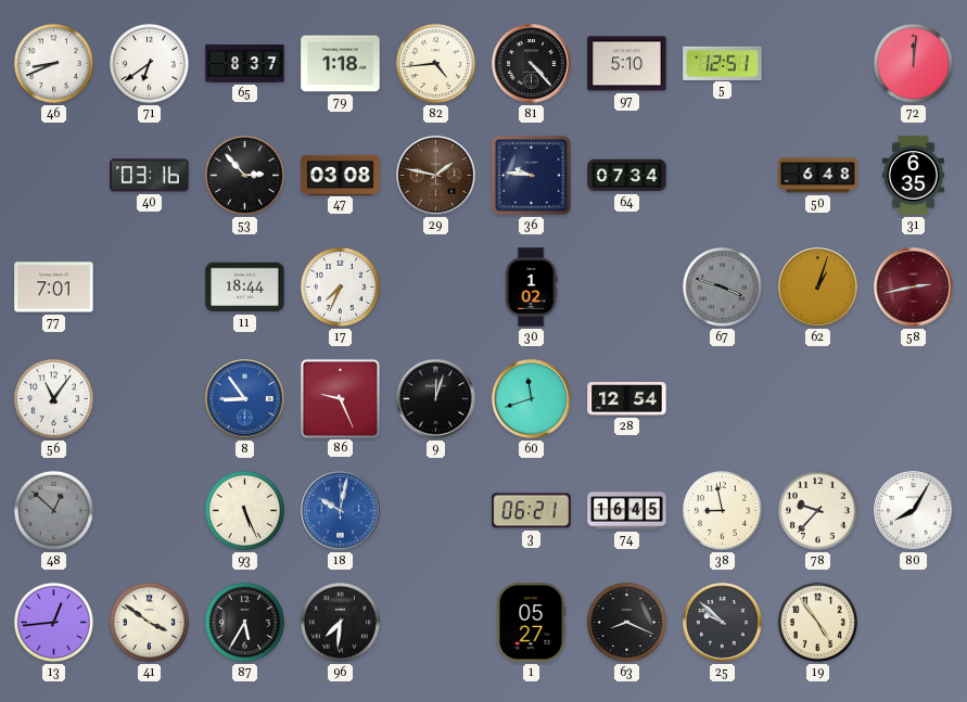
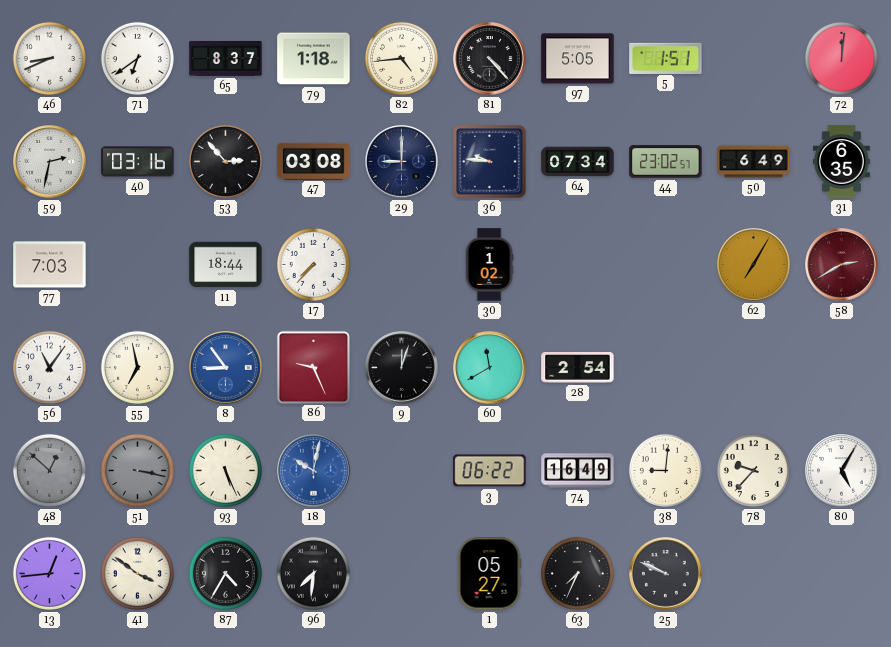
97: 5:10 -> 5:05 (578, 59)
5: 12:51 -> 1:51 (666, 58)
59: none -> 2:32 (50, 162)
29: 1:47 -> 9:00 (402, 162)
29 dial: brown -> navy (402, 162)
44: none -> 23:02 (666, 162)
50: 6:48 -> 6:49 (754, 162)
77: 7:01 -> 7:03 (50, 265)
17: 7:34 -> 7:37 (313, 264)
67: 3:48 -> none (722, 286)
62: 1:03 -> 7:05 (754, 265)
58: 2:43 -> 2:40 (842, 265)
55: none -> 6:58 (137, 367)
60: 11:42 -> 11:40 (490, 368)
28: 12:54 -> 2:54 (578, 368)
51: none -> 3:17 (137, 470)
3: 06:21 -> 06:22 (490, 471)
74: 16:45 -> 16:49 (578, 471)
38: 8:58 -> 9:01 (665, 470)
80: 8:05 -> 5:05 (842, 471)
87: 5:35 -> 4:35 (225, 573)
63: 8:19 -> 7:34 (577, 573)
25: 9:52 -> 9:49 (666, 574)
19: 4:54 -> none (817, 622)
